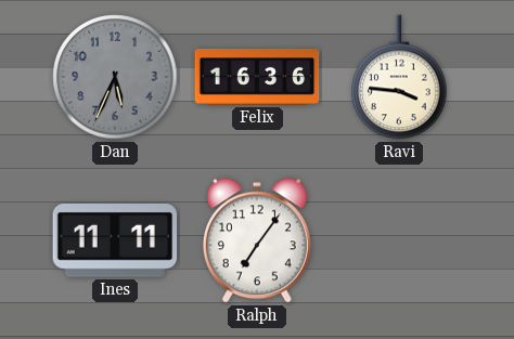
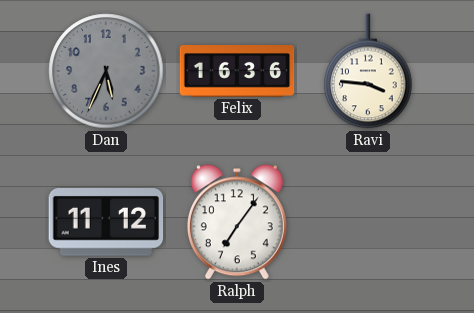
Ines: 11:11 -> 11:12 (106, 223)
